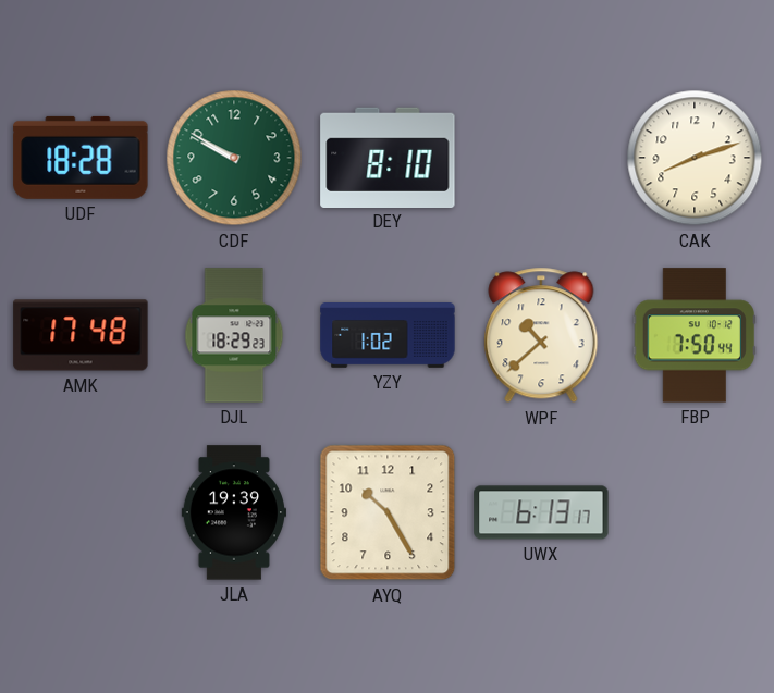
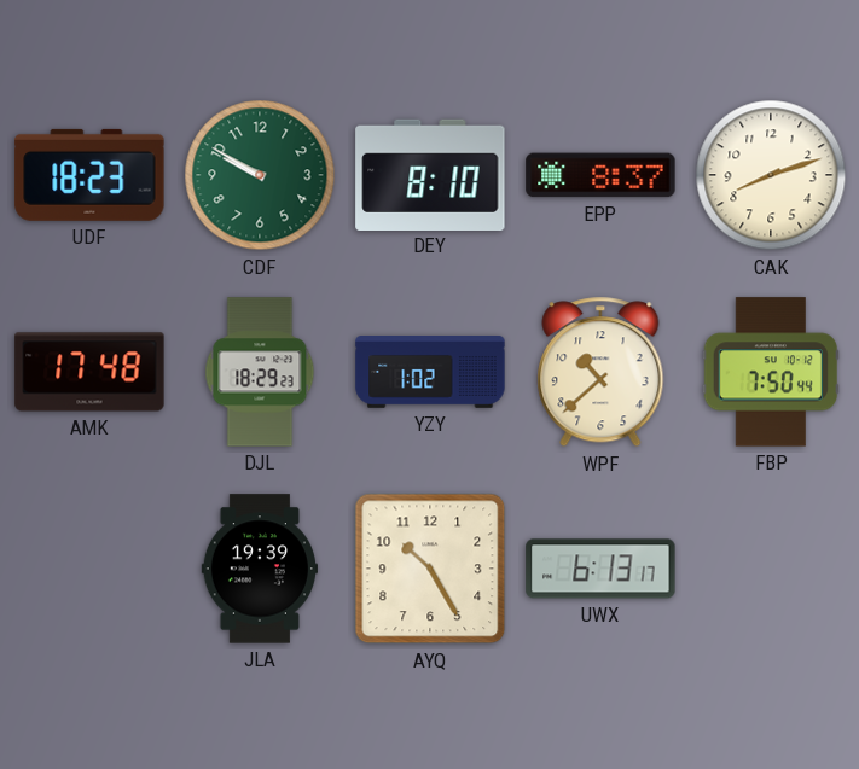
UDF: 18:28 -> 18:23 (89, 175)
EPP: none -> 8:37 (600, 175)
